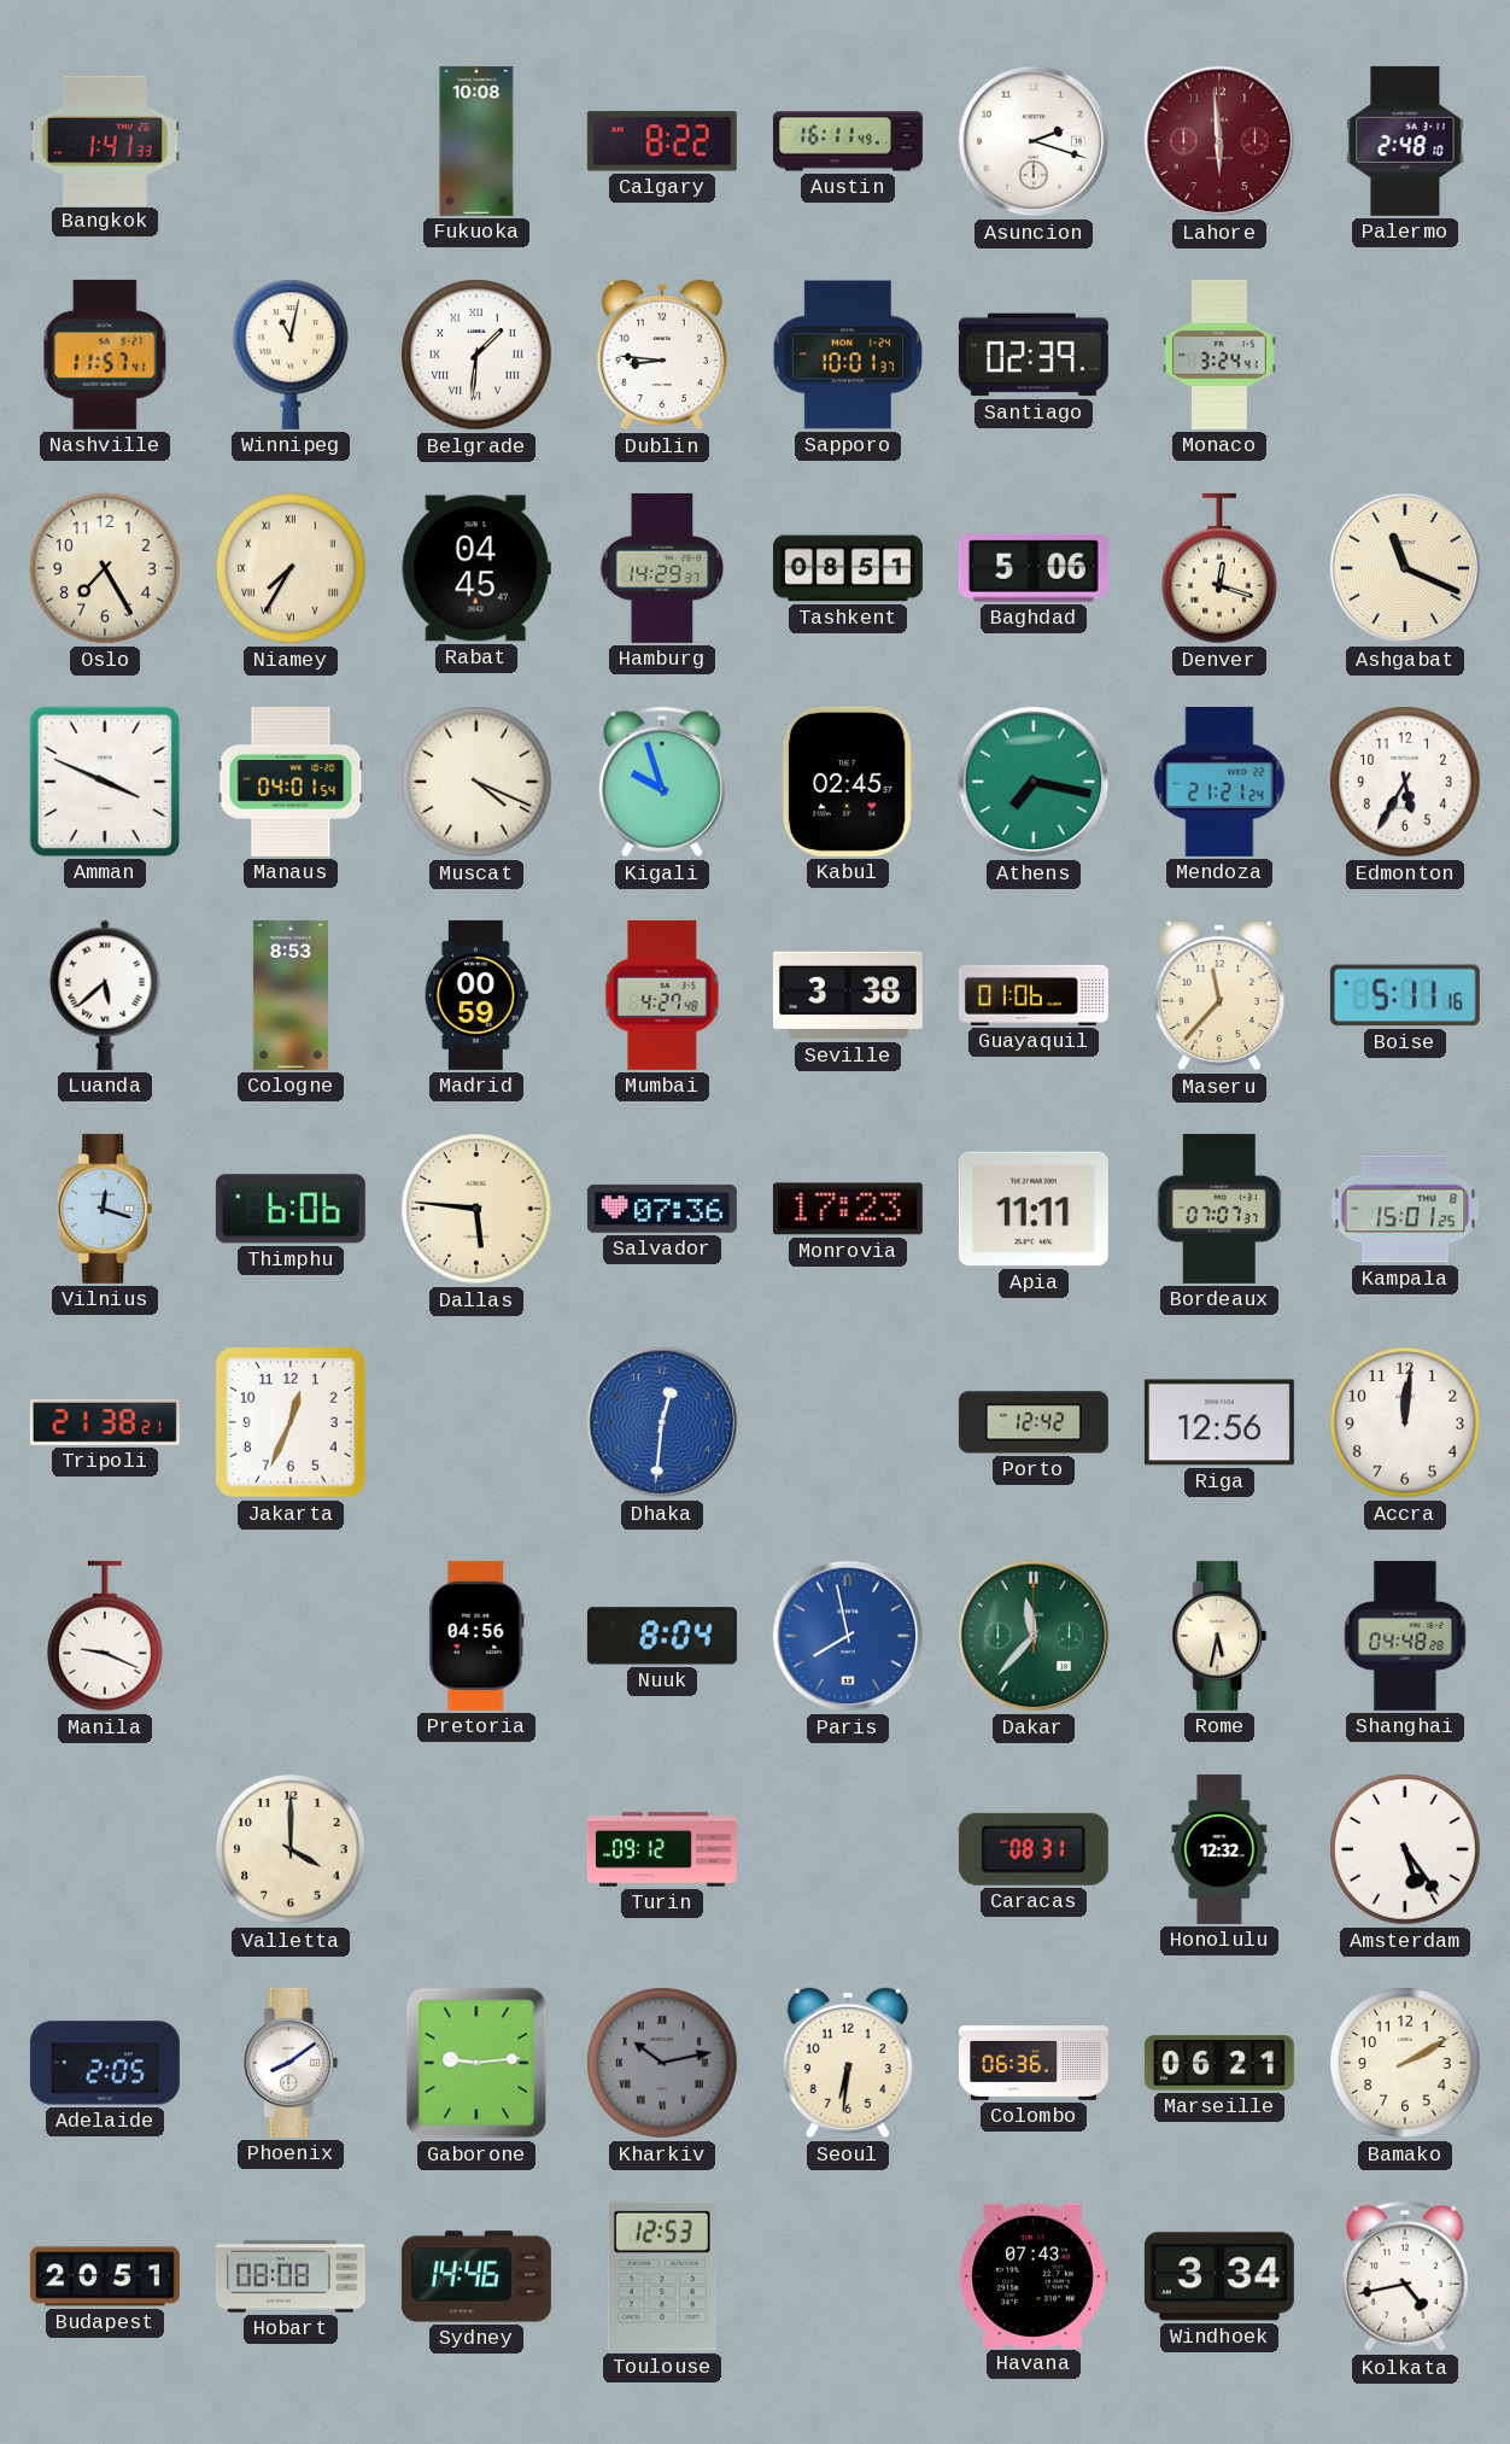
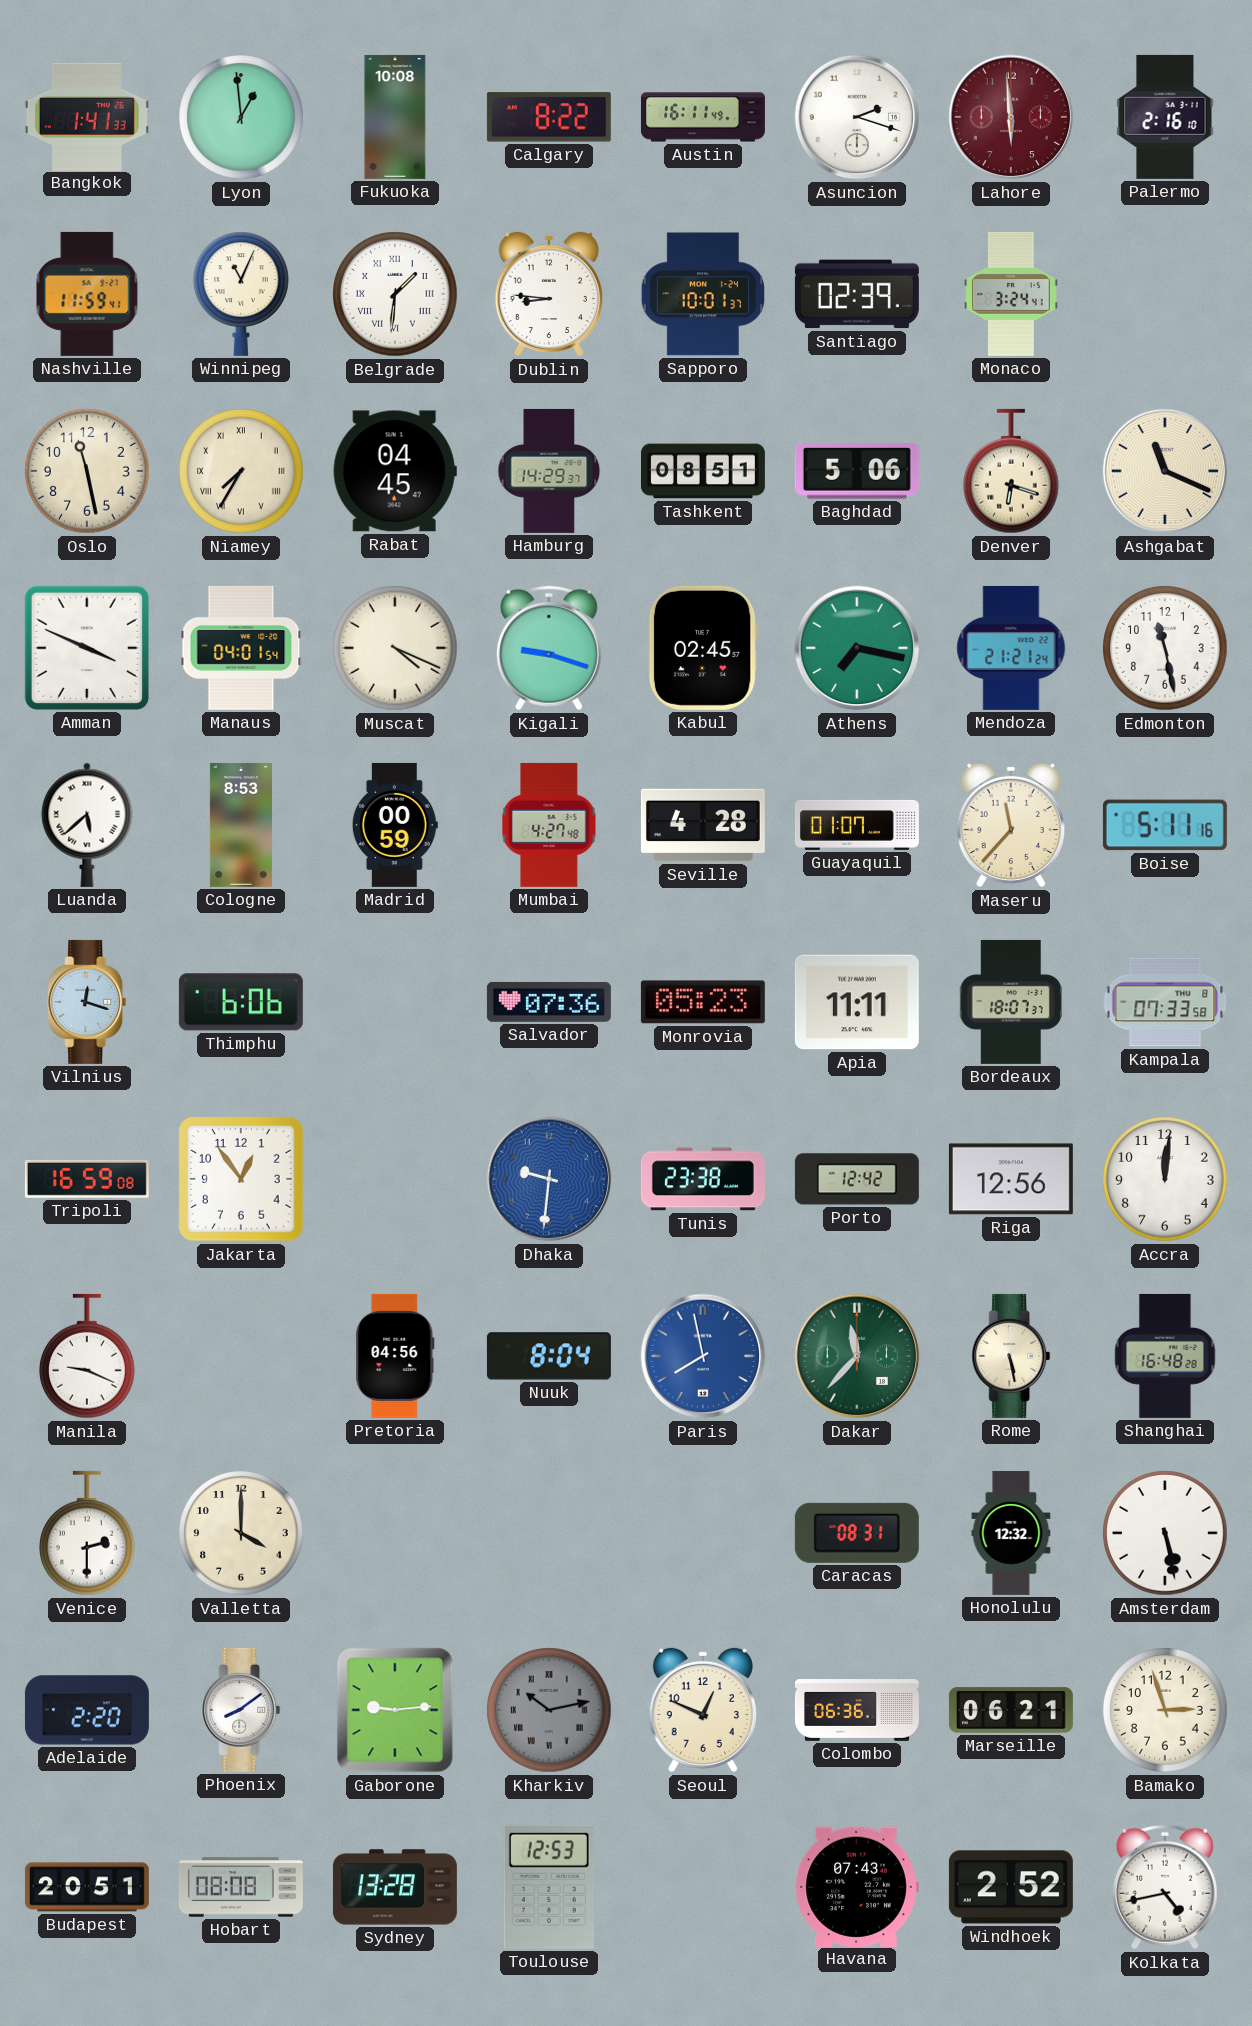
Lyon: none -> 12:59 (241, 117)
Palermo: 2:48 -> 2:16 (1165, 117)
Nashville: 11:57 -> 11:59 (87, 294)
Winnipeg: 11:02 -> 11:04 (242, 294)
Oslo: 7:25 -> 11:28 (87, 471)
Denver: 12:18 -> 6:18 (1012, 471)
Kigali: 9:57 -> 9:18 (549, 648)
Edmonton: 5:35 -> 11:28 (1165, 648)
Seville: 3:38 -> 4:28 (703, 825)
Guayaquil: 01:06 -> 01:07 (857, 825)
Dallas: 5:46 -> none (476, 1209)
Monrovia: 17:23 -> 05:23 (703, 1002)
Bordeaux: 07:07 -> 18:07 (1011, 1002)
Kampala: 15:01 -> 07:33 (1165, 1002)
Tripoli: 21:38 -> 16:59 (87, 1179)
Jakarta: 12:34 -> 12:54 (241, 1179)
Dhaka: 12:31 -> 9:31 (549, 1179)
Tunis: none -> 23:38 (703, 1179)
Rome: 5:32 -> 5:28 (1011, 1356)
Shanghai: 04:48 -> 16:48 (1165, 1356)
Venice: none -> 2:30 (88, 1533)
Turin: 09:12 -> none (662, 1849)
Amsterdam: 5:24 -> 5:28 (1165, 1533)
Adelaide: 2:05 -> 2:20 (87, 1710)
Seoul: 6:31 -> 12:49 (703, 1710)
Bamako: 2:10 -> 2:57 (1165, 1710)
Sydney: 14:46 -> 13:28 (395, 1887)
Windhoek: 3:34 -> 2:52 (1011, 1887)
